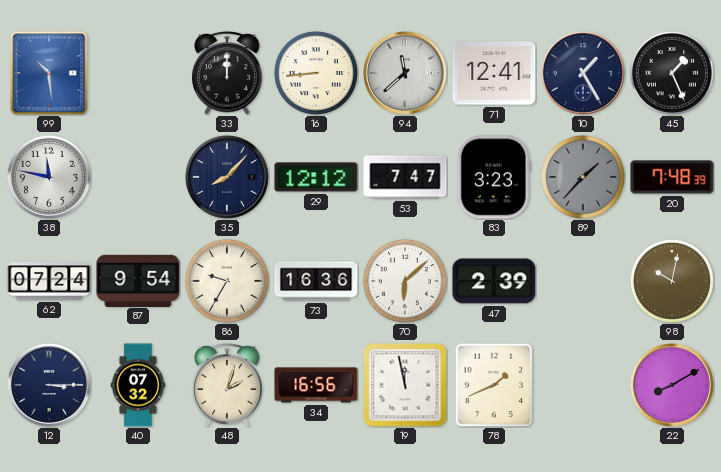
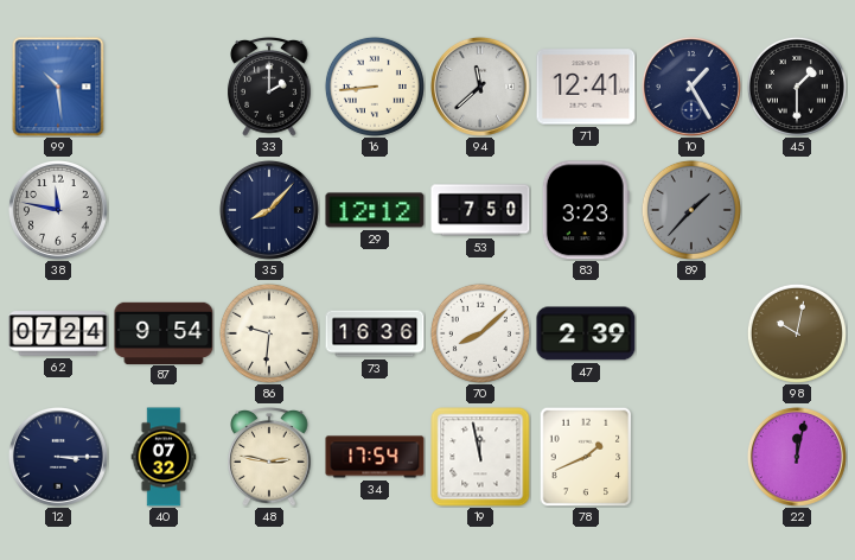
33: 12:00 -> 2:00 (269, 88)
45: 1:26 -> 1:30 (797, 87)
53: 7:47 -> 7:50 (480, 210)
20: 7:48 -> none (672, 177)
86: 9:35 -> 9:31 (269, 333)
70: 6:08 -> 8:08 (480, 333)
48: 2:03 -> 2:47 (269, 458)
34: 16:56 -> 17:54 (375, 457)
22: 8:10 -> 12:02 (797, 457)
